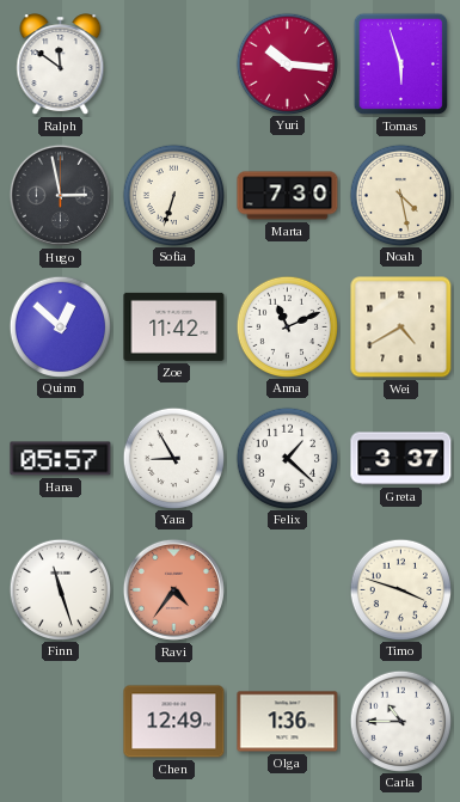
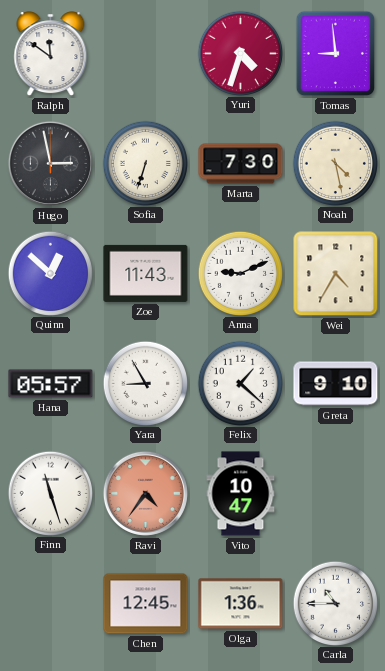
Yuri: 10:16 -> 4:33 (240, 53)
Tomas: 5:57 -> 8:59 (336, 54)
Zoe: 11:42 -> 11:43 (146, 273)
Anna: 11:11 -> 9:11 (240, 273)
Wei: 4:40 -> 4:35 (336, 274)
Greta: 3:37 -> 9:10 (336, 384)
Vito: none -> 10:47 (241, 494)
Timo: 3:48 -> none (400, 589)
Chen: 12:49 -> 12:45 (146, 604)
